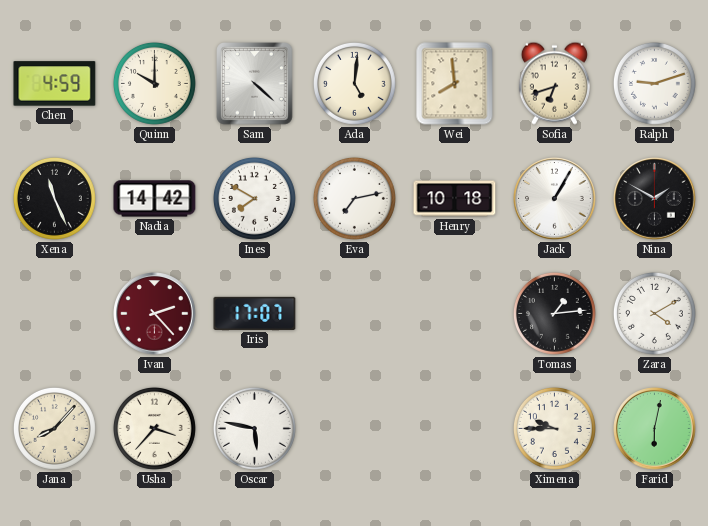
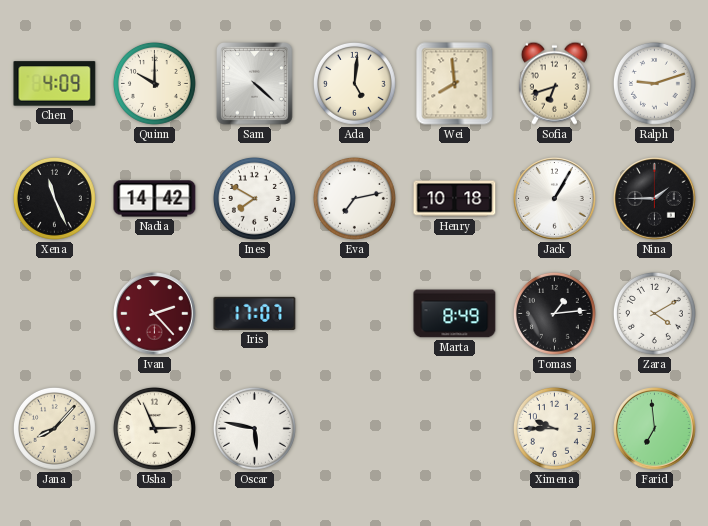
Chen: 4:59 -> 4:09 (55, 84)
Nina: 1:50 -> 1:45 (655, 199)
Marta: none -> 8:49 (455, 314)
Usha: 3:37 -> 2:56 (154, 428)
Farid: 6:02 -> 6:59 (655, 429)
